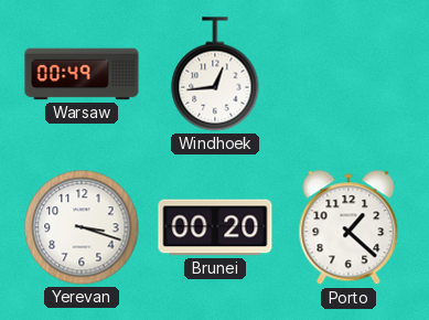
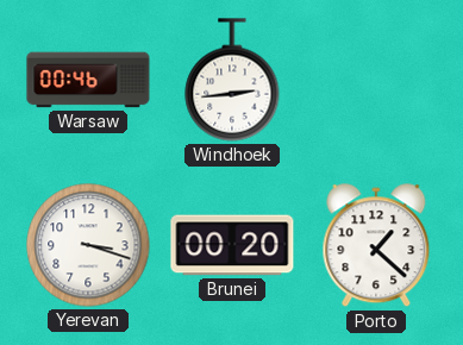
Warsaw: 00:49 -> 00:46 (88, 80)
Windhoek: 12:44 -> 2:44 (232, 80)
